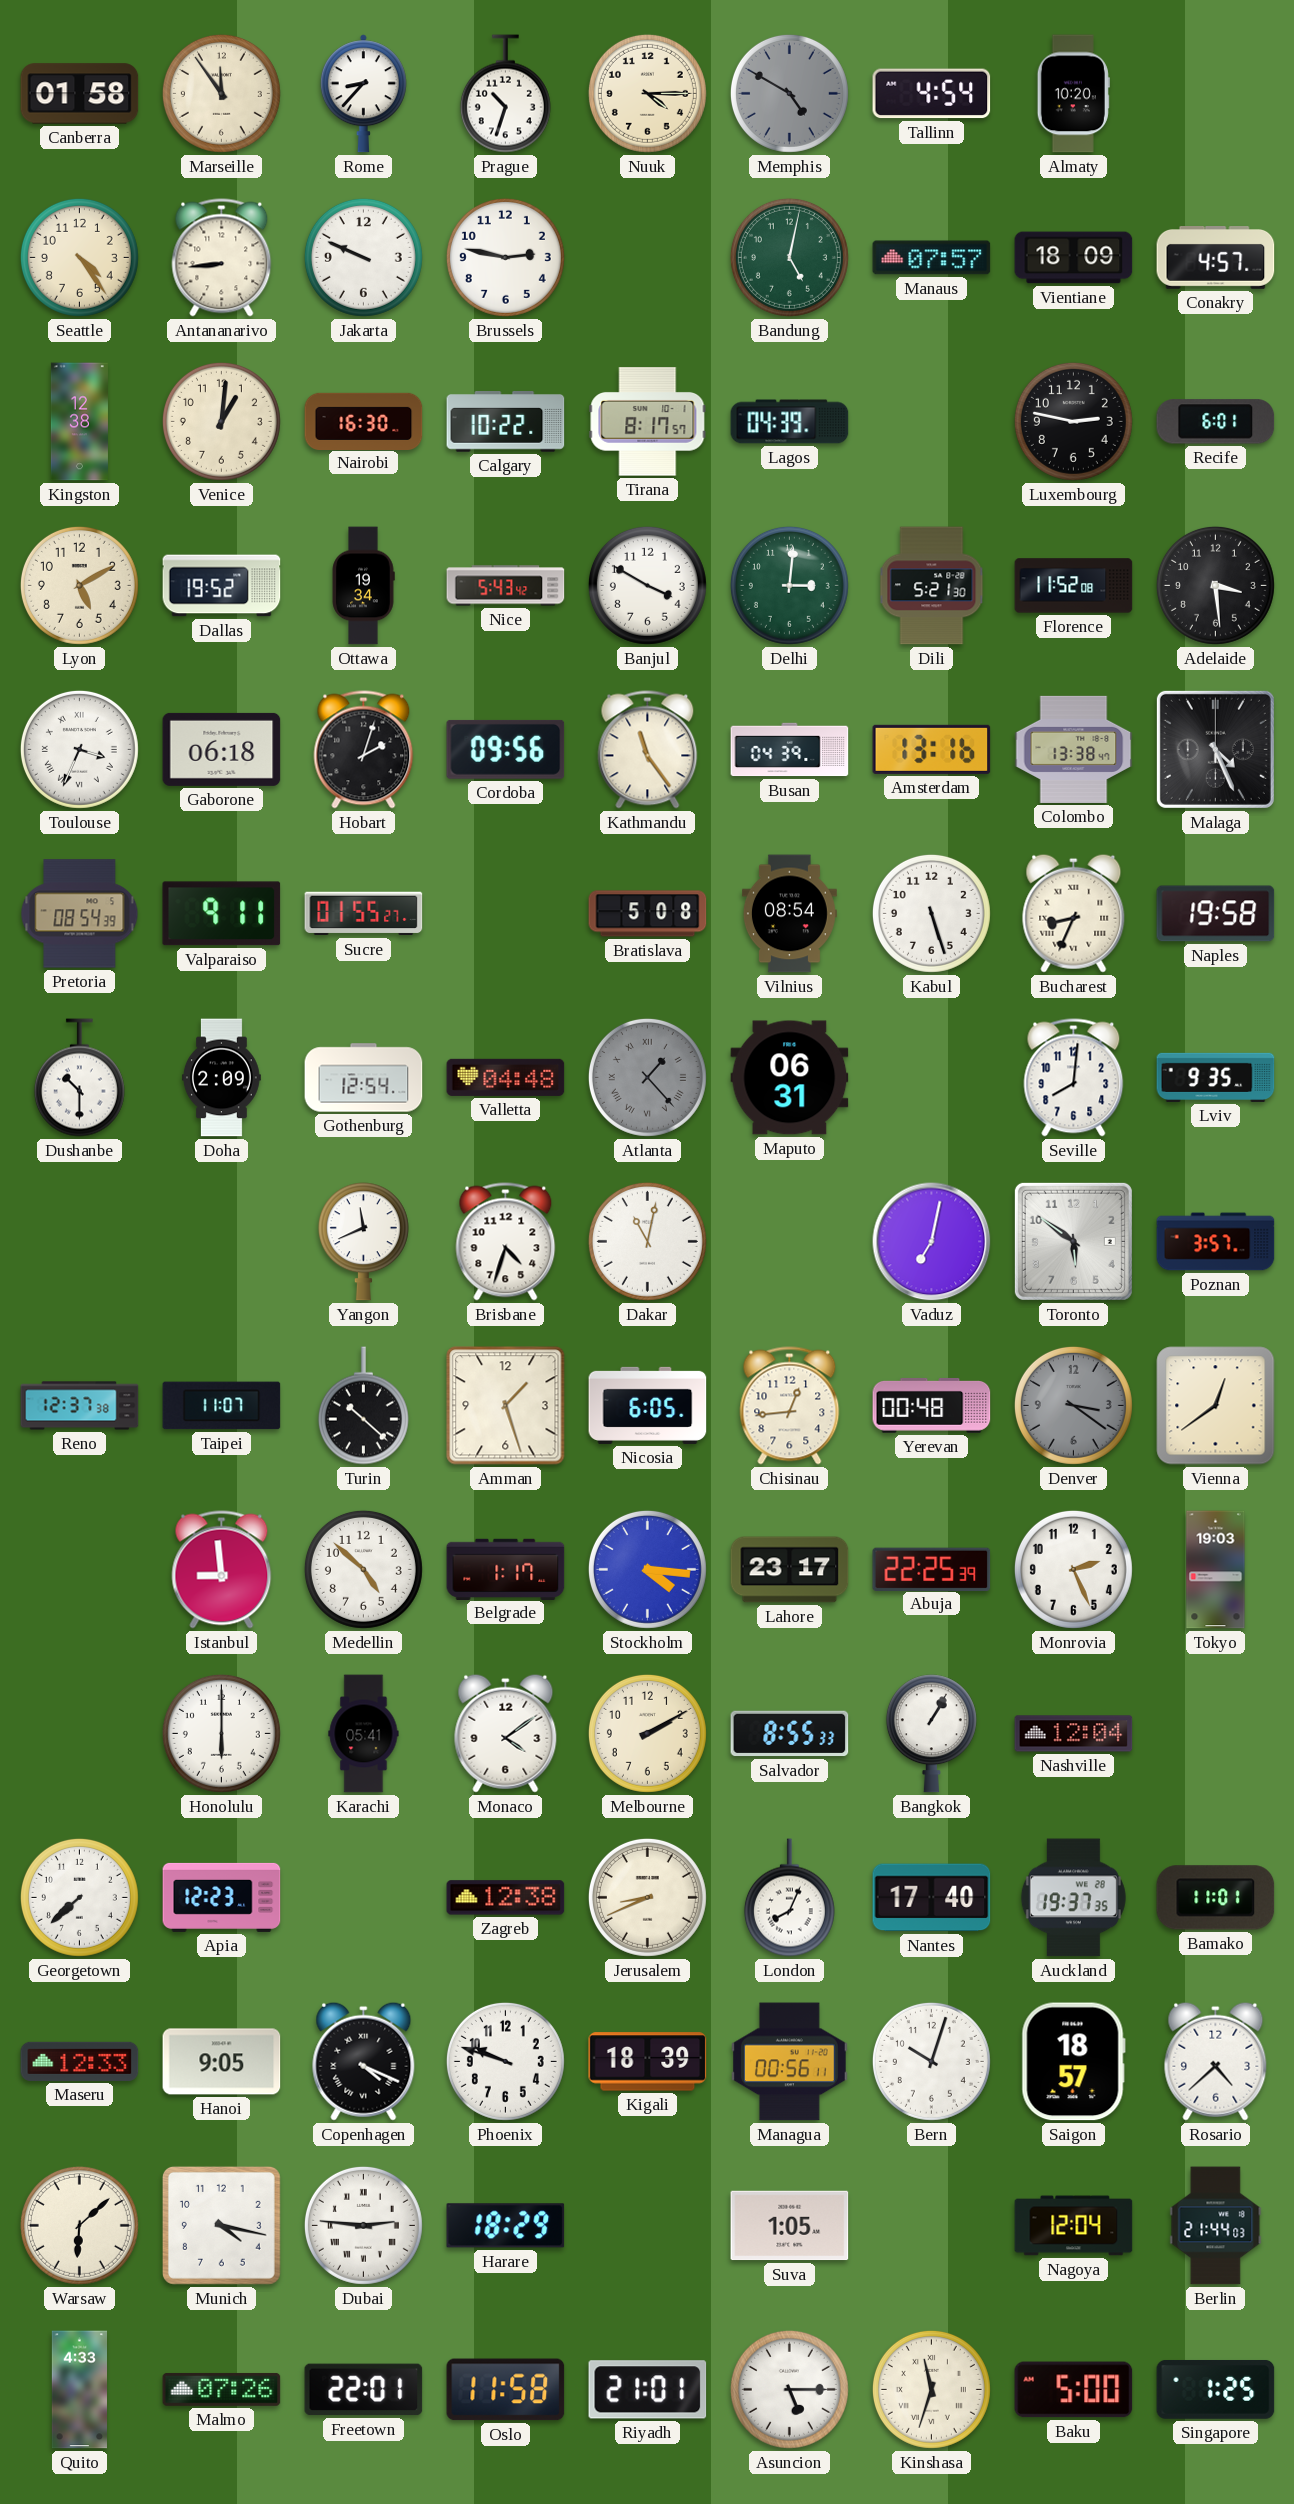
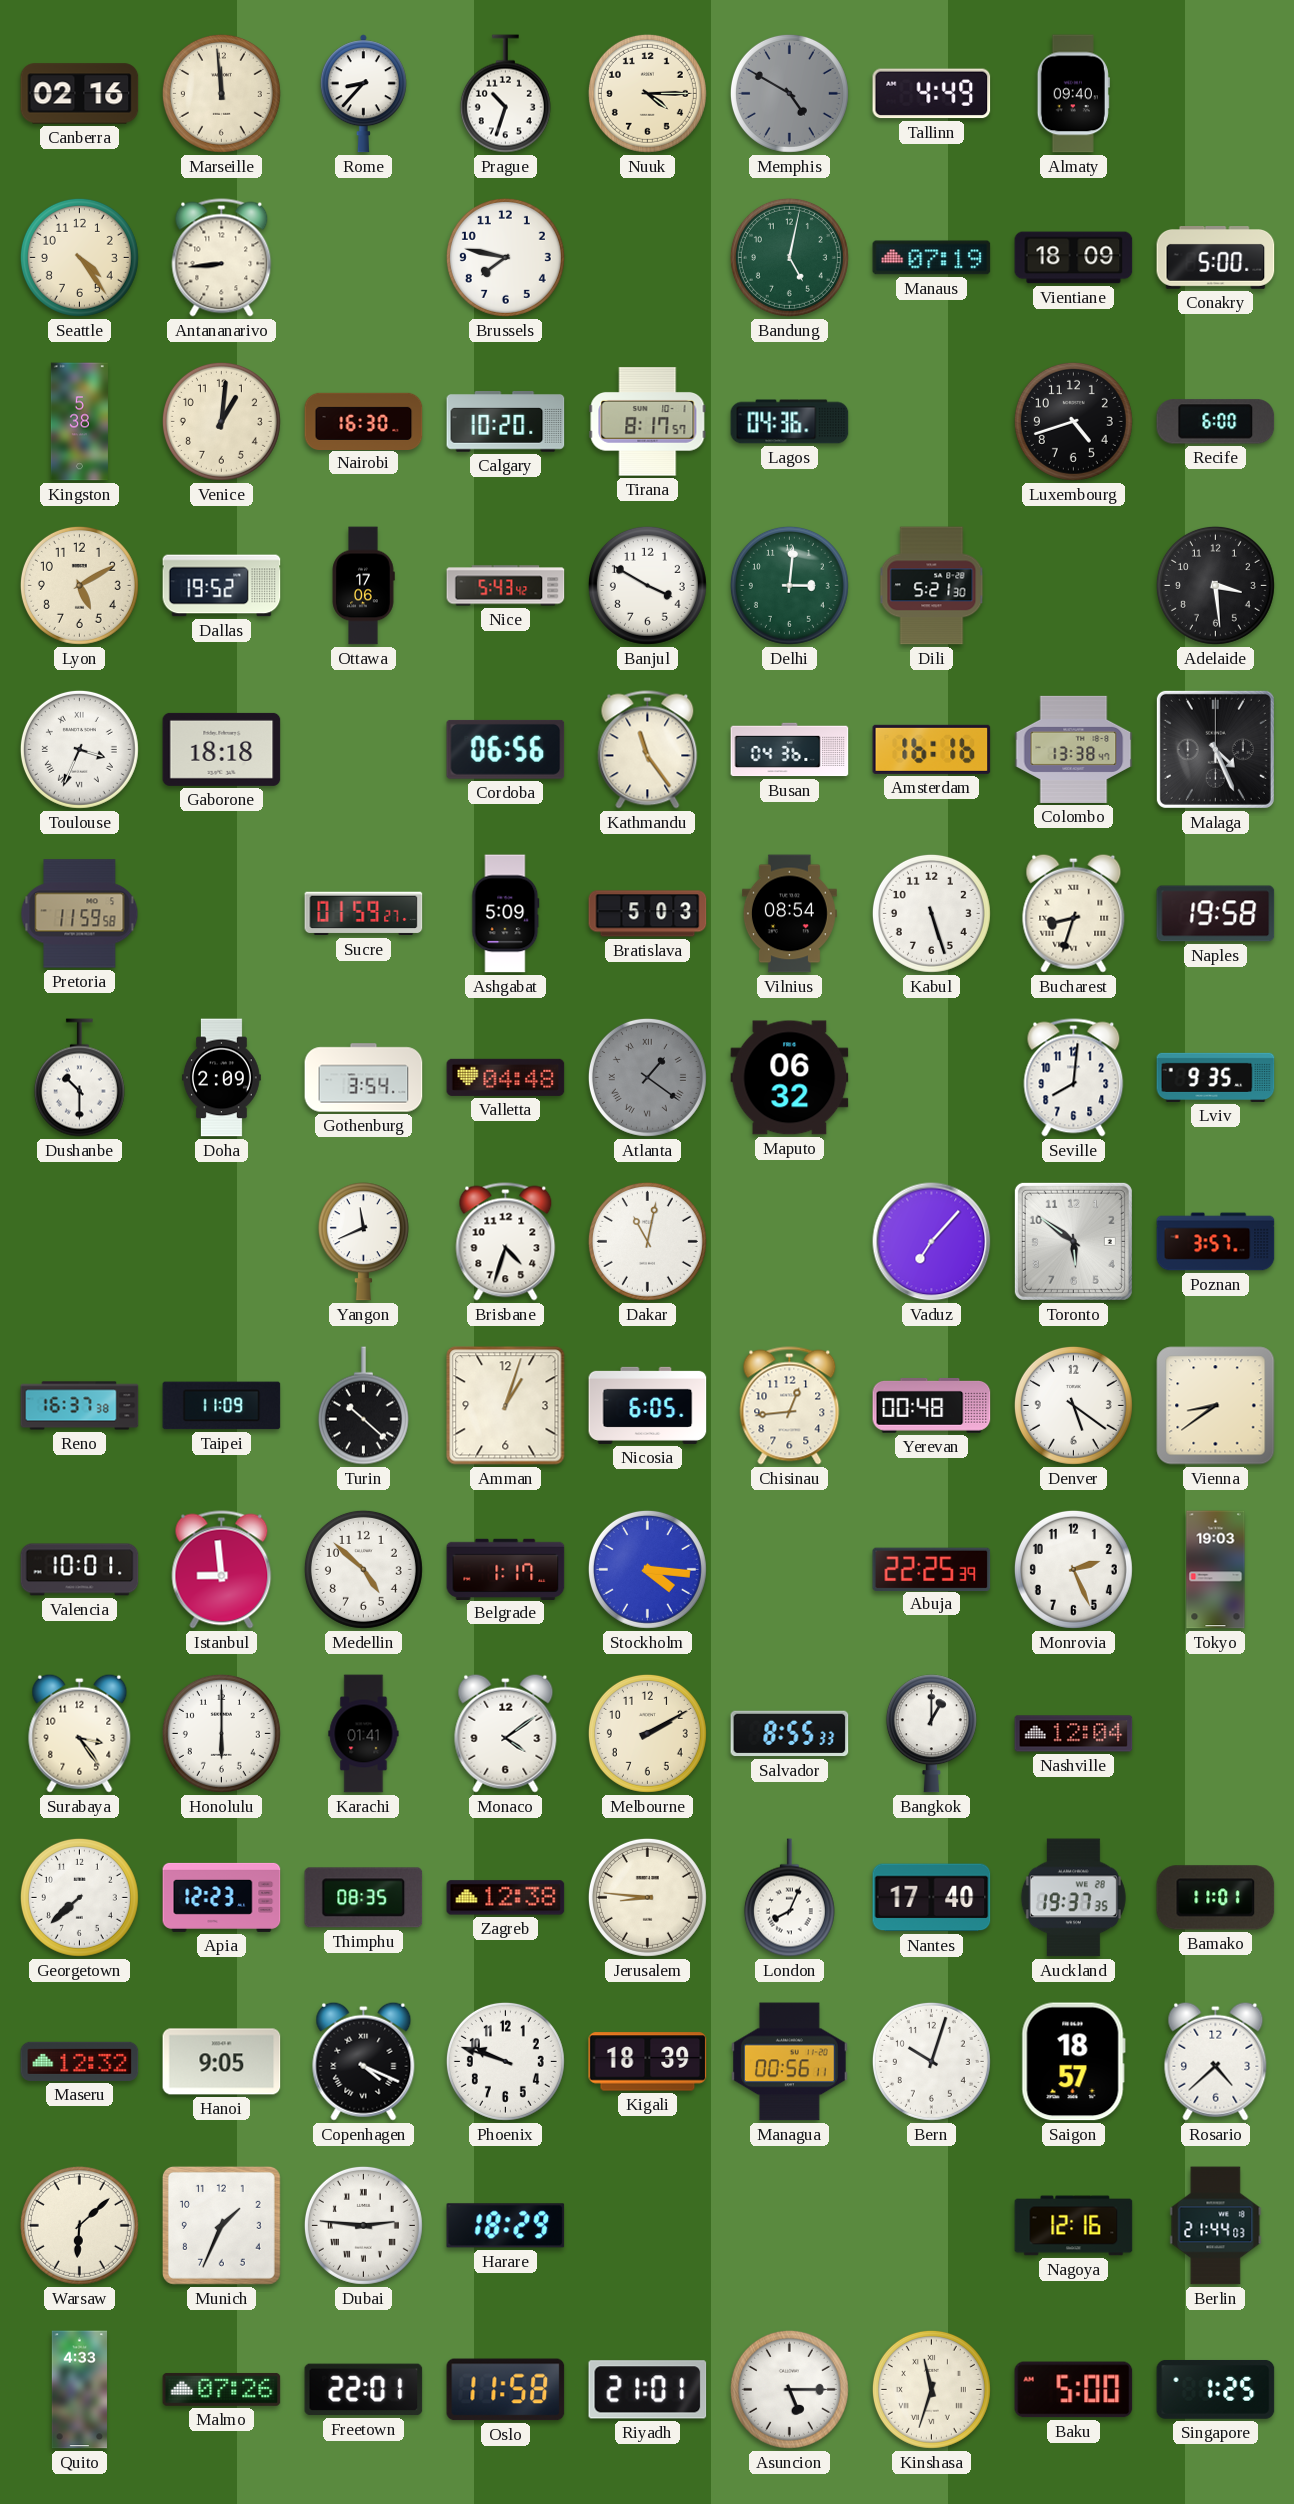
Canberra: 01:58 -> 02:16 (80, 94)
Marseille: 11:54 -> 11:59 (221, 93)
Tallinn: 4:54 -> 4:49 (932, 94)
Almaty: 10:20 -> 09:40 (1073, 94)
Jakarta: 9:49 -> none (363, 257)
Brussels: 2:47 -> 7:47 (505, 257)
Manaus: 07:57 -> 07:19 (932, 258)
Conakry: 4:57 -> 5:00 (1216, 258)
Kingston: 12:38 -> 5:38 (79, 422)
Calgary: 10:22 -> 10:20 (506, 422)
Lagos: 04:39 -> 04:36 (790, 422)
Luxembourg: 2:47 -> 4:42 (1073, 421)
Recife: 6:01 -> 6:00 (1216, 422)
Ottawa: 19:34 -> 17:06 (363, 586)
Florence: 11:52 -> none (1074, 586)
Gaborone: 06:18 -> 18:18 (222, 749)
Hobart: 2:03 -> none (364, 750)
Cordoba: 09:56 -> 06:56 (506, 749)
Busan: 04:39 -> 04:36 (790, 750)
Amsterdam: 13:16 -> 16:16 (932, 749)
Pretoria: 08:54 -> 11:59 (80, 914)
Valparaiso: 9:11 -> none (222, 914)
Sucre: 01:55 -> 01:59 (364, 914)
Ashgabat: none -> 5:09 (506, 914)
Bratislava: 5:08 -> 5:03 (648, 914)
Bucharest: 8:34 -> 8:33 (1074, 913)
Gothenburg: 12:54 -> 3:54 (364, 1078)
Atlanta: 1:23 -> 1:21 (647, 1077)
Maputo: 06:31 -> 06:32 (790, 1078)
Vaduz: 7:02 -> 7:07 (932, 1242)
Reno: 12:37 -> 16:37 (80, 1406)
Taipei: 11:07 -> 11:09 (222, 1406)
Amman: 1:27 -> 1:03 (506, 1406)
Denver: 3:21 -> 5:21 (1073, 1405)
Denver dial: grey -> white (1073, 1405)
Vienna: 12:39 -> 8:39 (1216, 1406)
Valencia: none -> 10:01 (80, 1570)
Lahore: 23:17 -> none (790, 1570)
Surabaya: none -> 3:24 (80, 1733)
Karachi: 05:41 -> 01:41 (364, 1734)
Bangkok: 1:05 -> 1:00 (931, 1734)
Thimphu: none -> 08:35 (364, 1898)
Jerusalem: 8:41 -> 8:46 (647, 1897)
Maseru: 12:33 -> 12:32 (80, 2061)
Munich: 4:17 -> 1:34 (221, 2225)
Suva: 1:05 -> none (790, 2226)
Nagoya: 12:04 -> 12:16 (1074, 2226)
